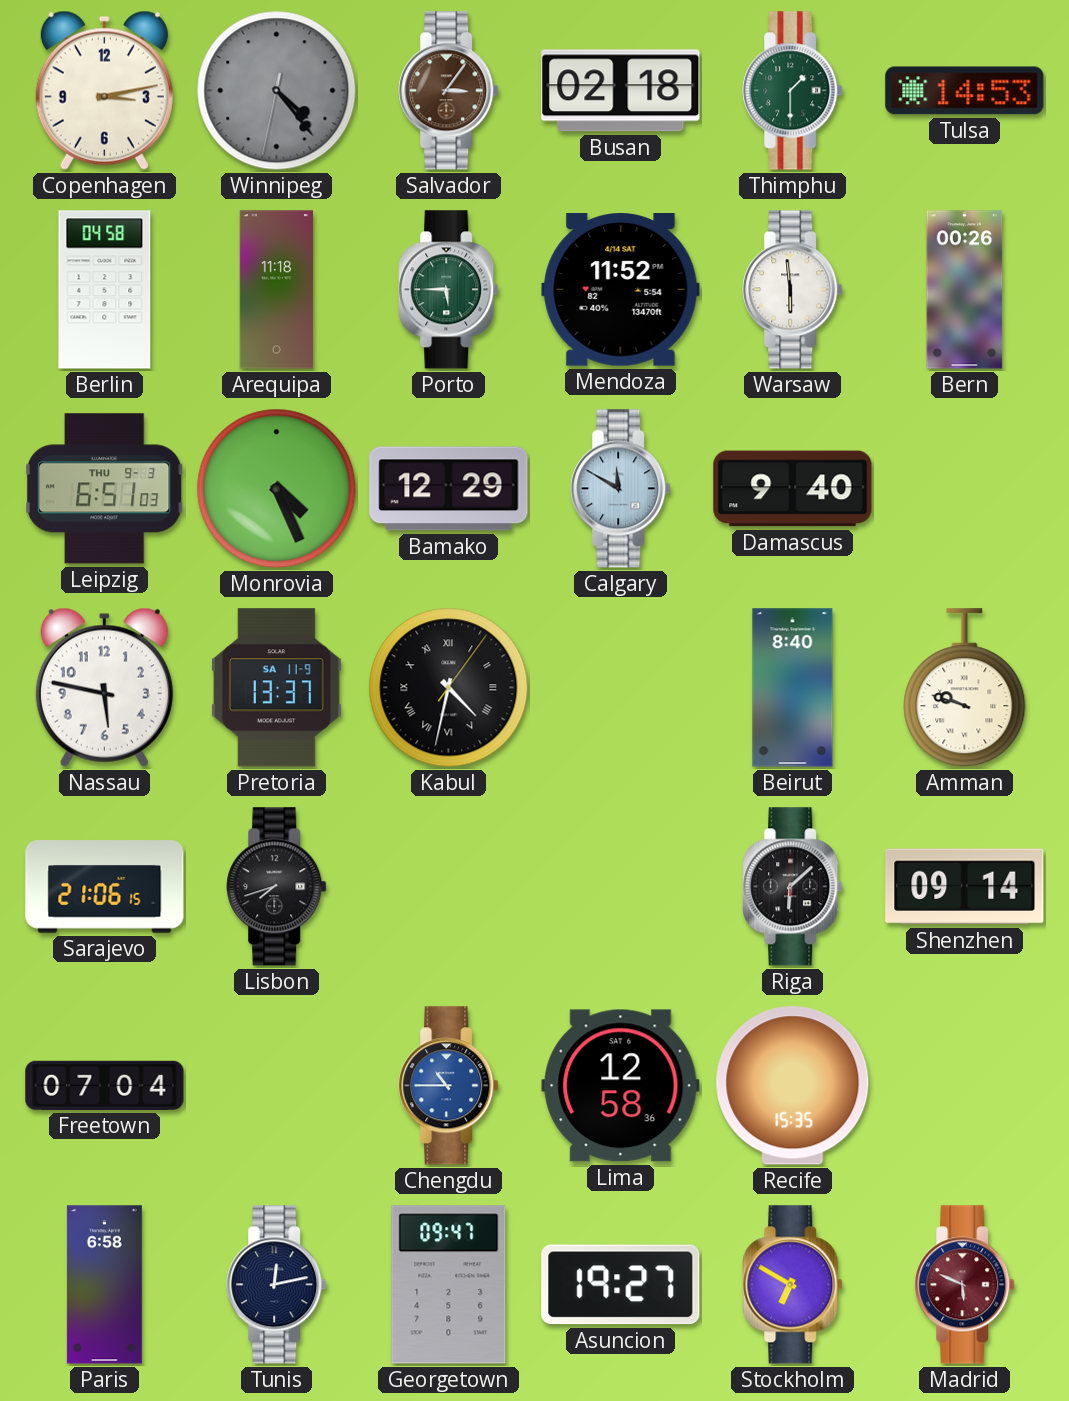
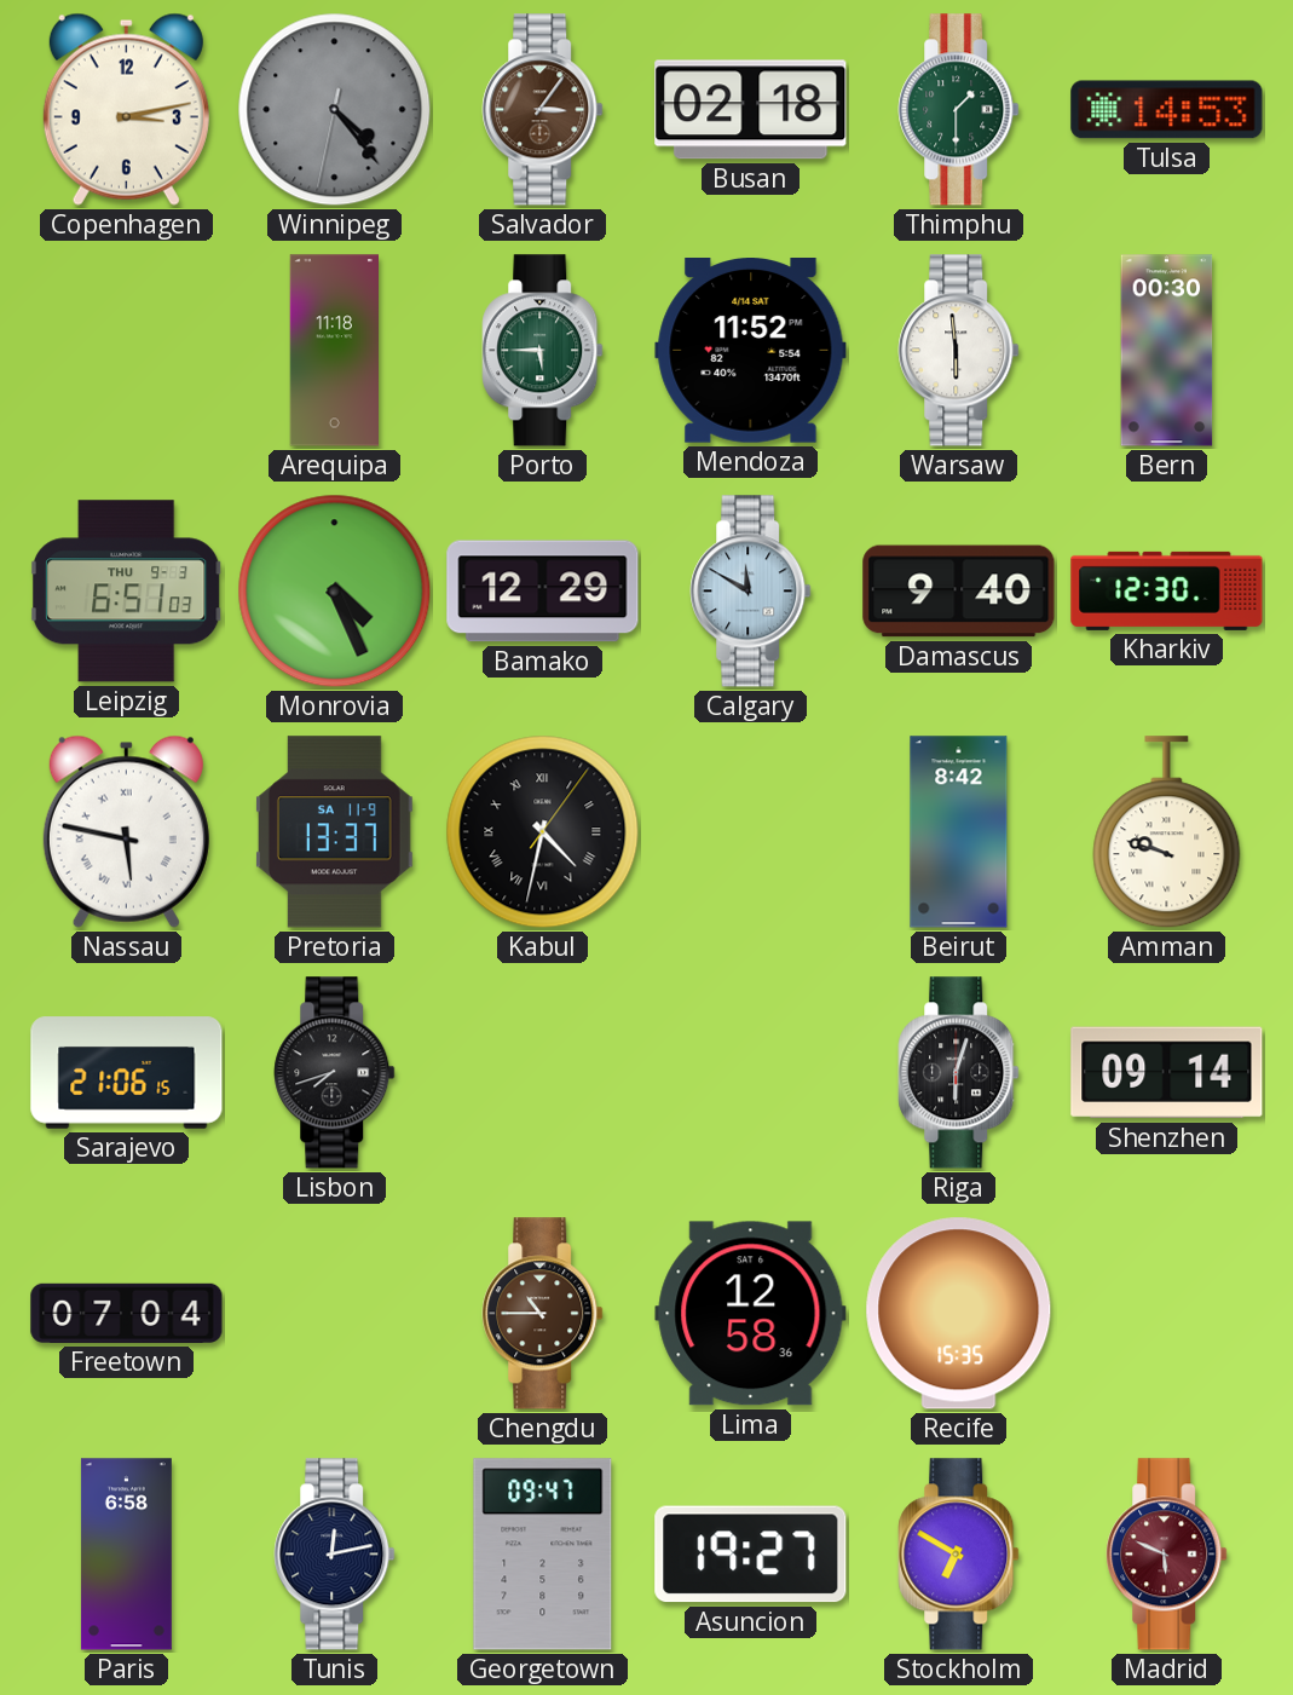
Berlin: 04:58 -> none (105, 290)
Bern: 00:26 -> 00:30 (1167, 351)
Kharkiv: none -> 12:30 (1167, 590)
Nassau numerals: Arabic -> Roman (126, 831)
Beirut: 8:40 -> 8:42 (959, 832)
Riga: 6:08 -> 6:03 (959, 1073)
Chengdu dial: blue -> brown (543, 1314)
